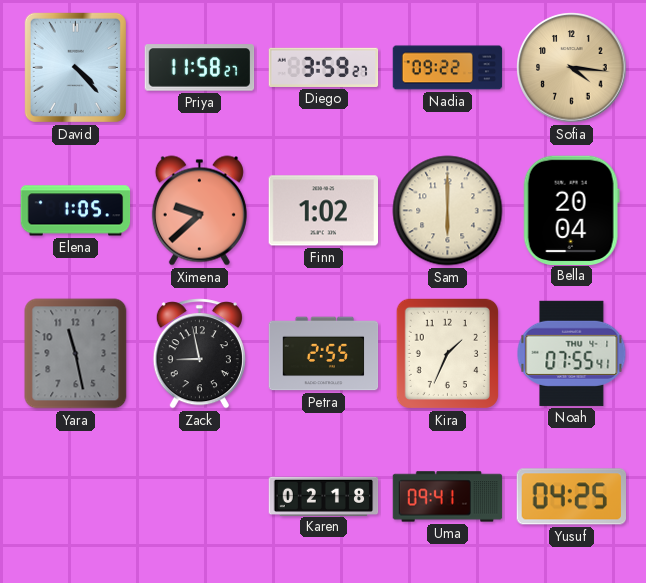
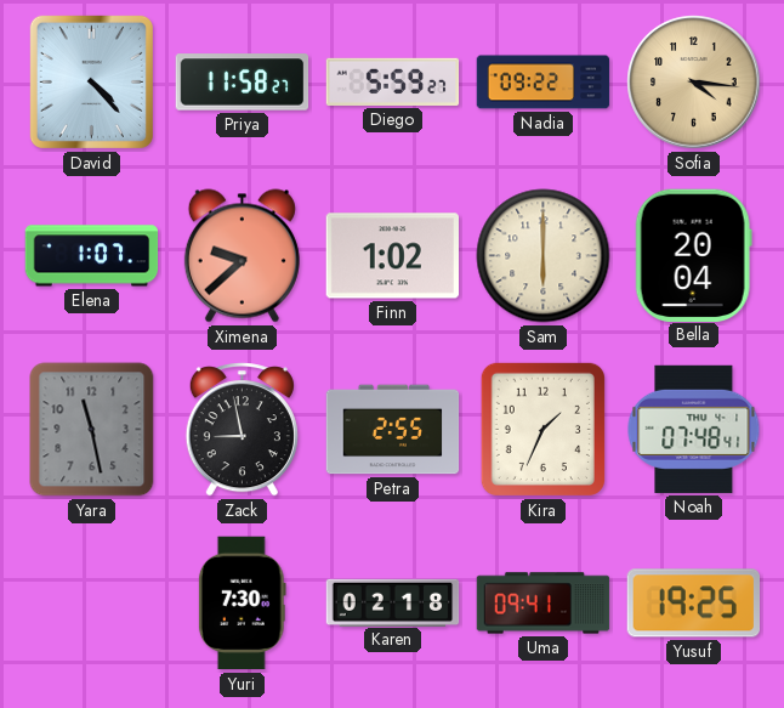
Diego: 3:59 -> 5:59 (393, 81)
Elena: 1:05 -> 1:07 (92, 256)
Noah: 07:55 -> 07:48 (694, 429)
Yuri: none -> 7:30 (242, 604)
Yusuf: 04:25 -> 19:25 (693, 604)
